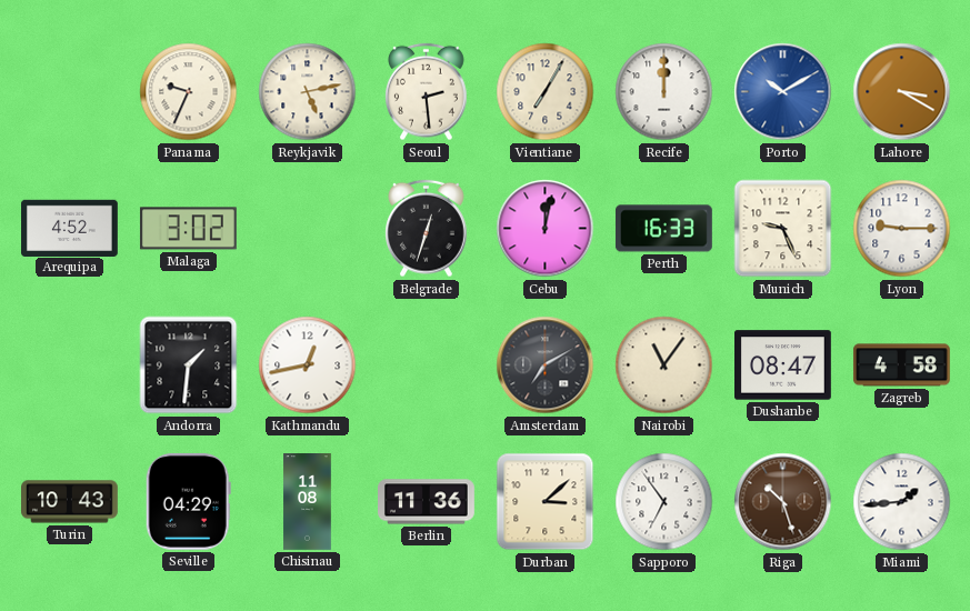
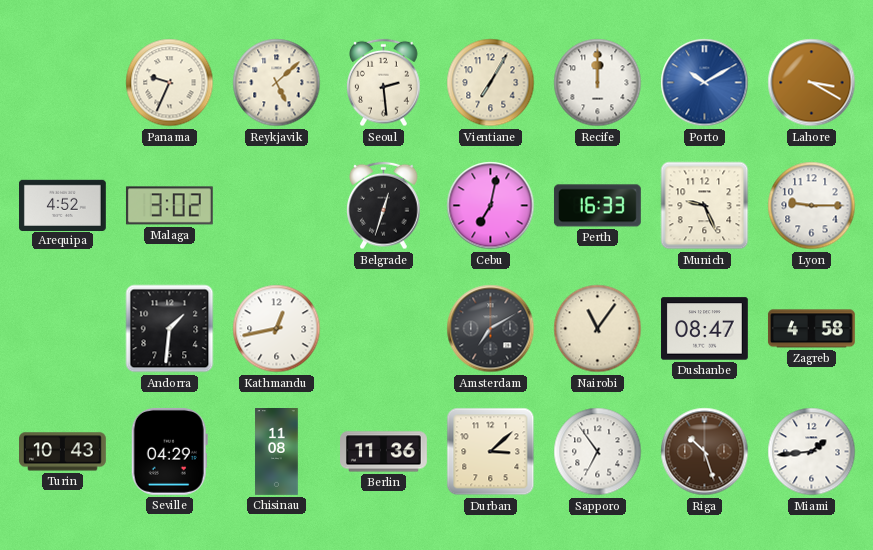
Reykjavik: 5:13 -> 5:08 (277, 83)
Cebu: 12:02 -> 7:02 (491, 206)
